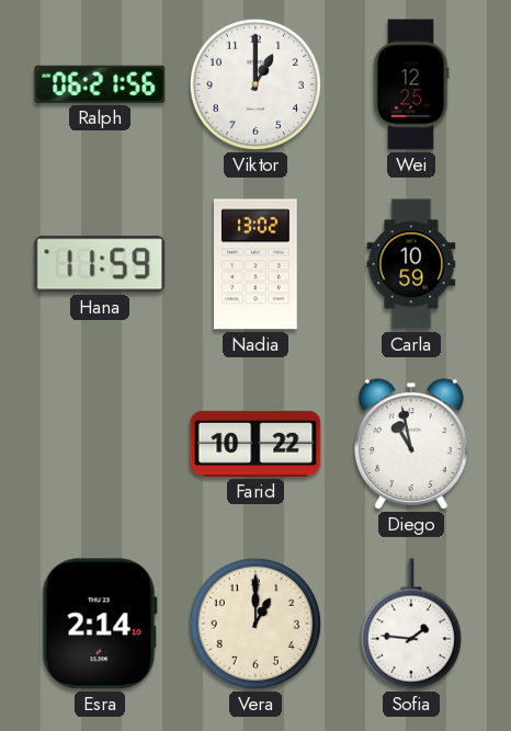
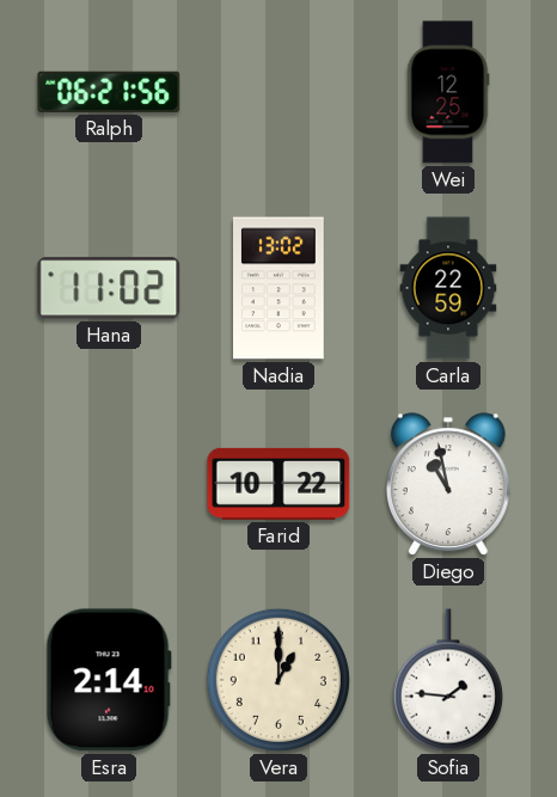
Viktor: 1:00 -> none (256, 84)
Hana: 11:59 -> 11:02 (109, 288)
Carla: 10:59 -> 22:59 (448, 288)
